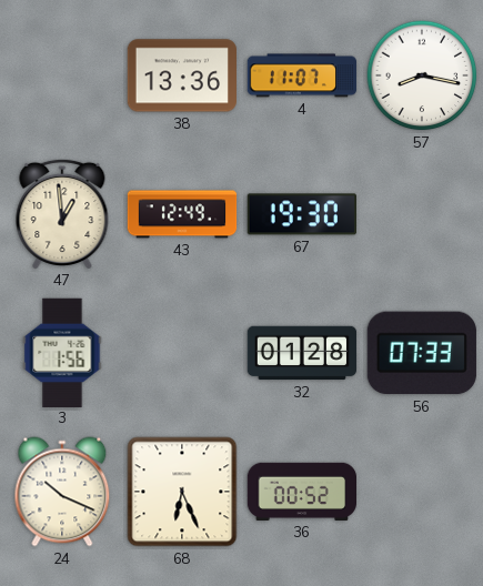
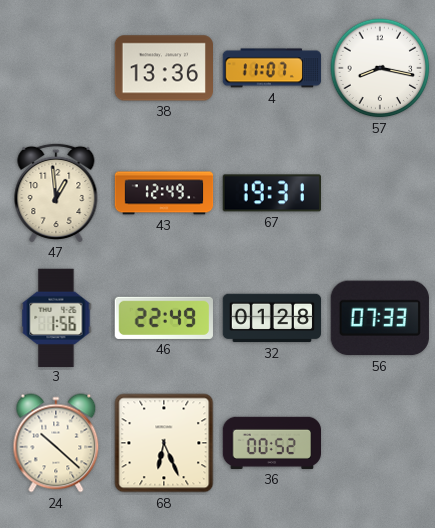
67: 19:30 -> 19:31 (271, 193)
46: none -> 22:49 (164, 318)
24: 10:19 -> 10:22 (56, 443)
